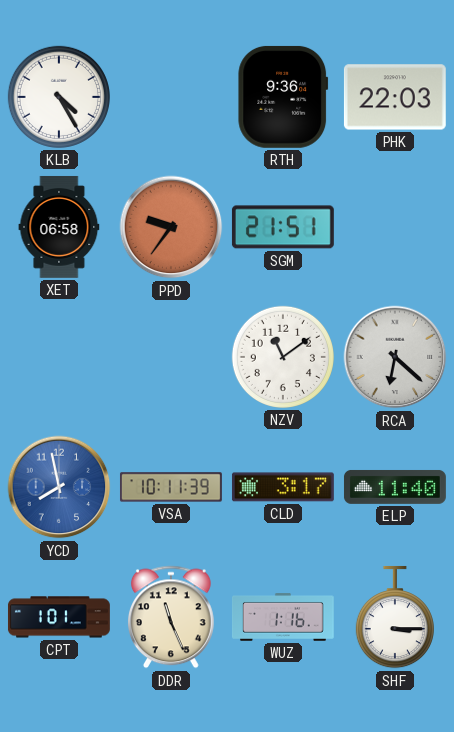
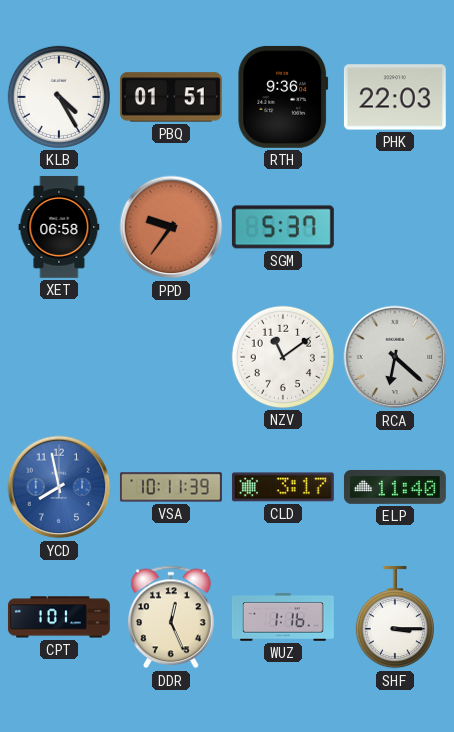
PBQ: none -> 01:51 (171, 97)
SGM: 21:51 -> 5:37 (283, 227)
DDR: 11:26 -> 12:26 (171, 617)
